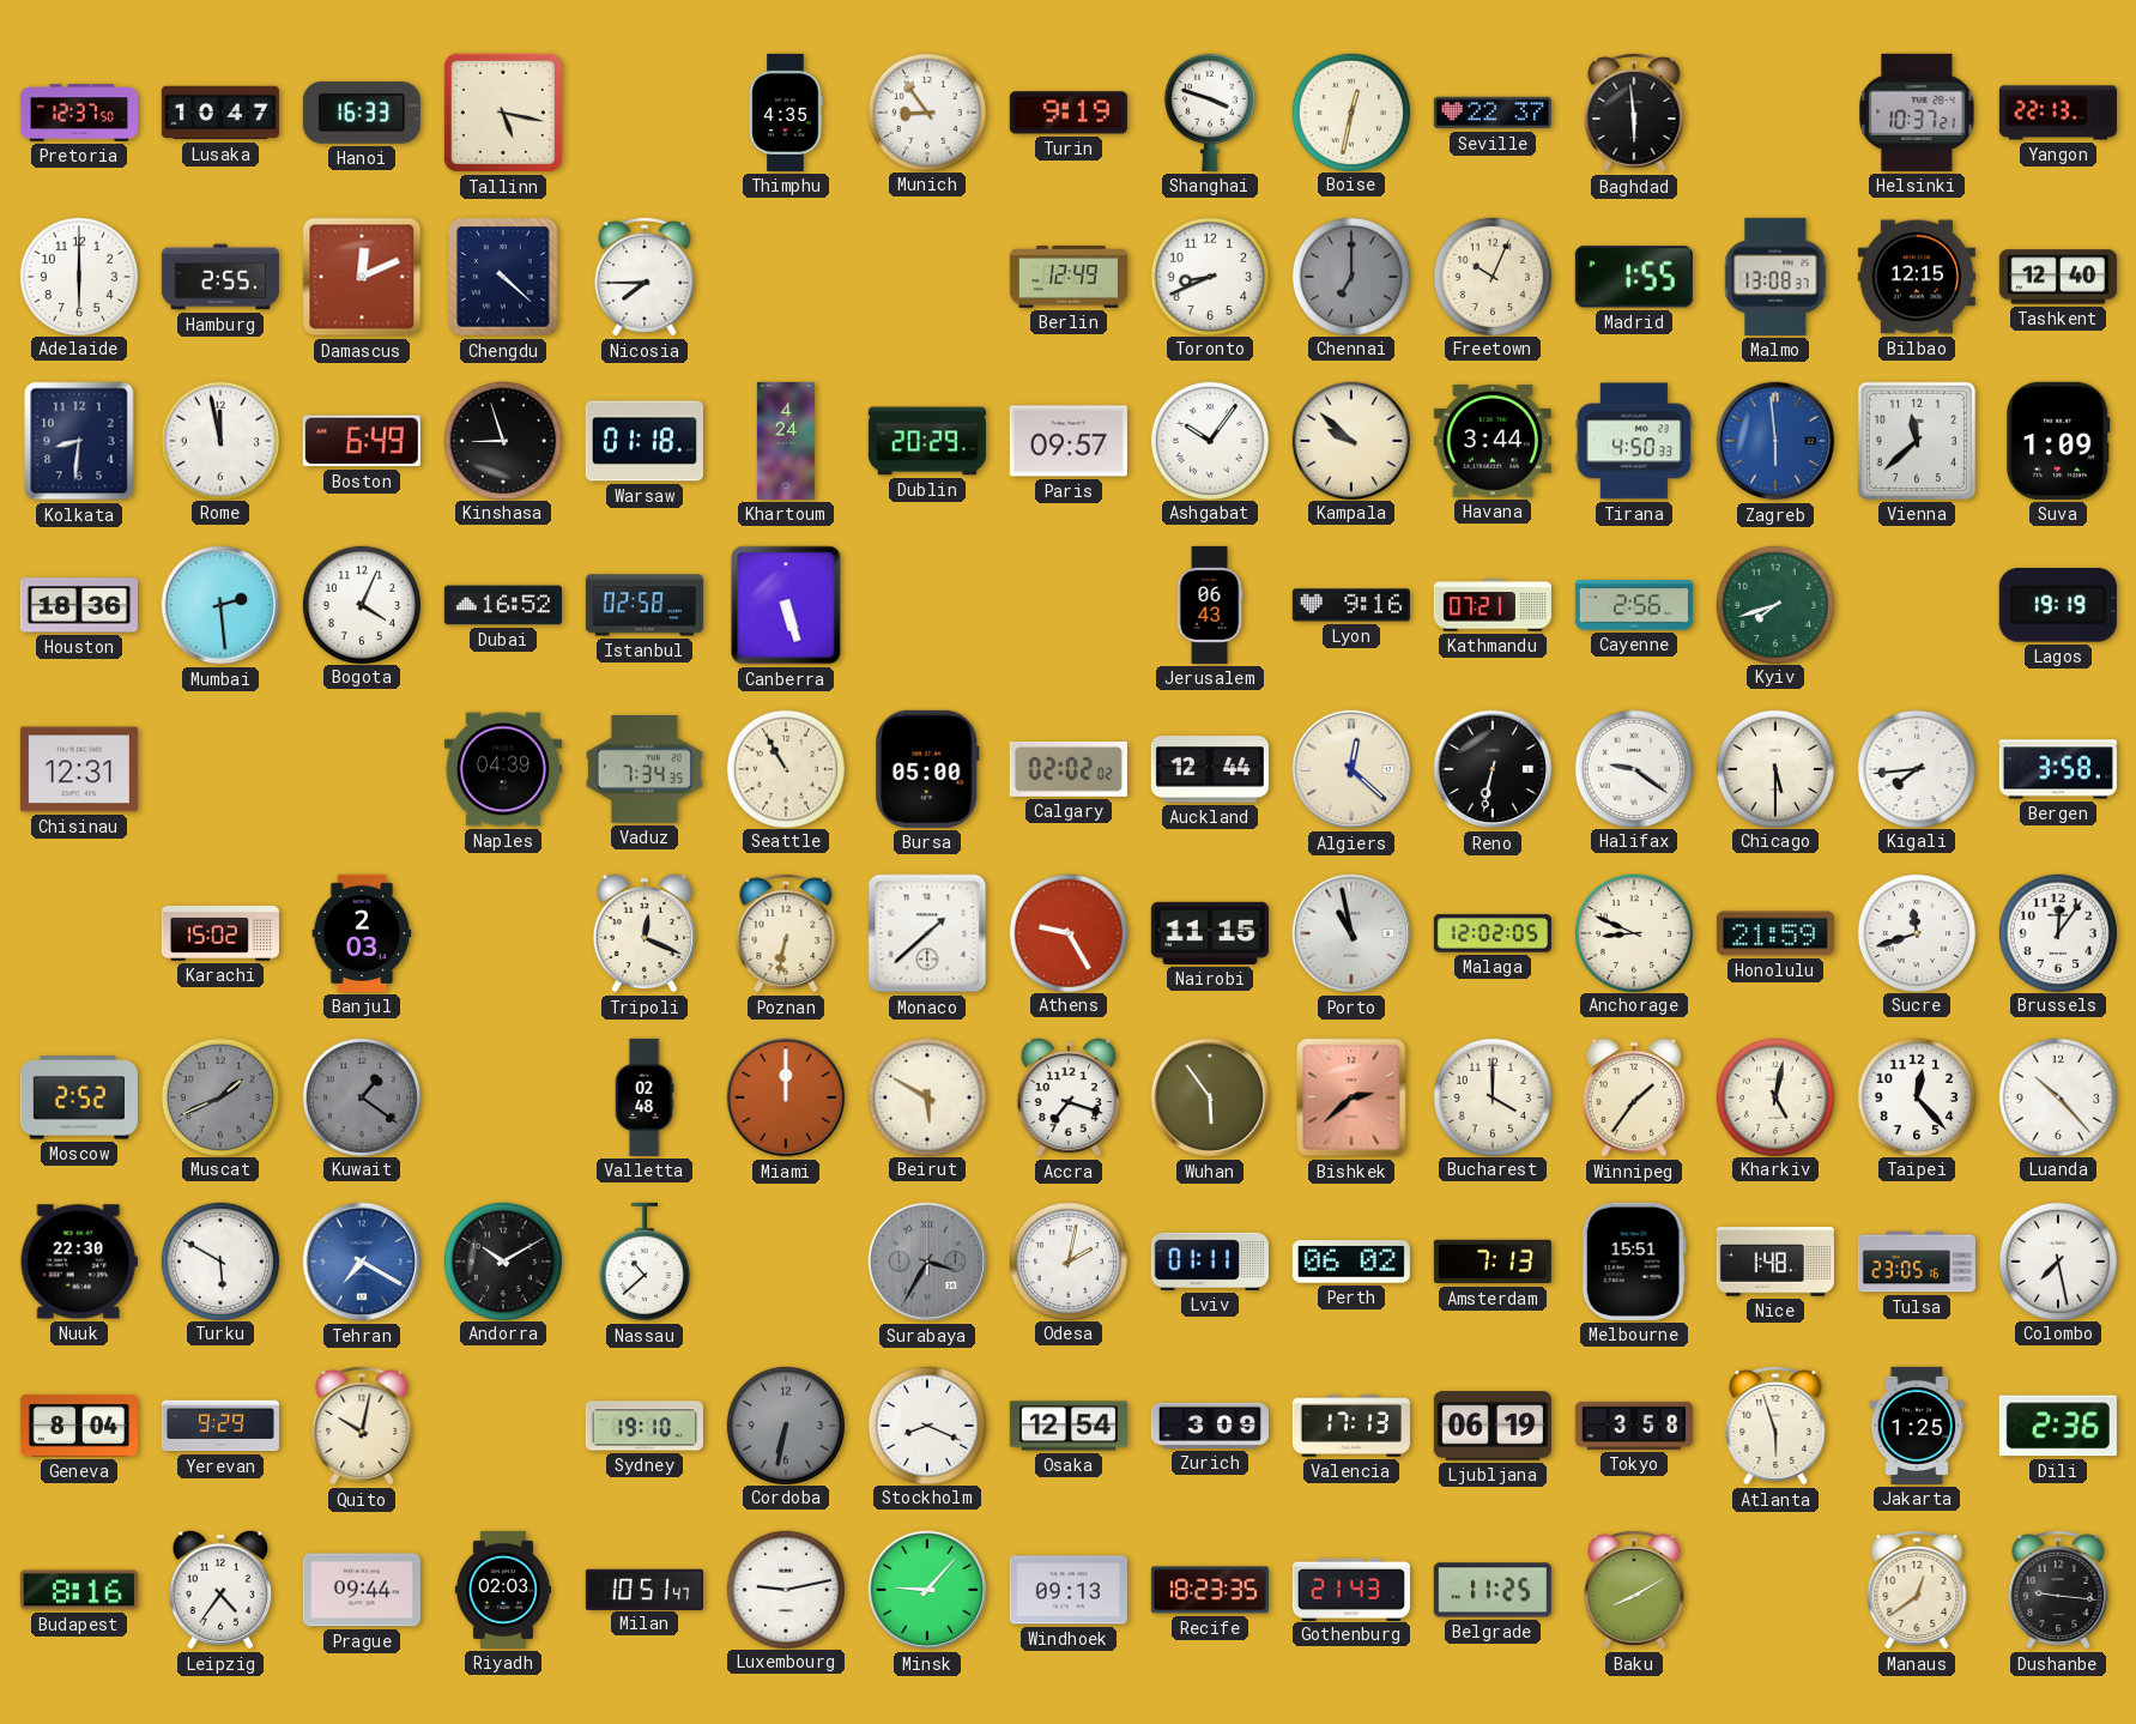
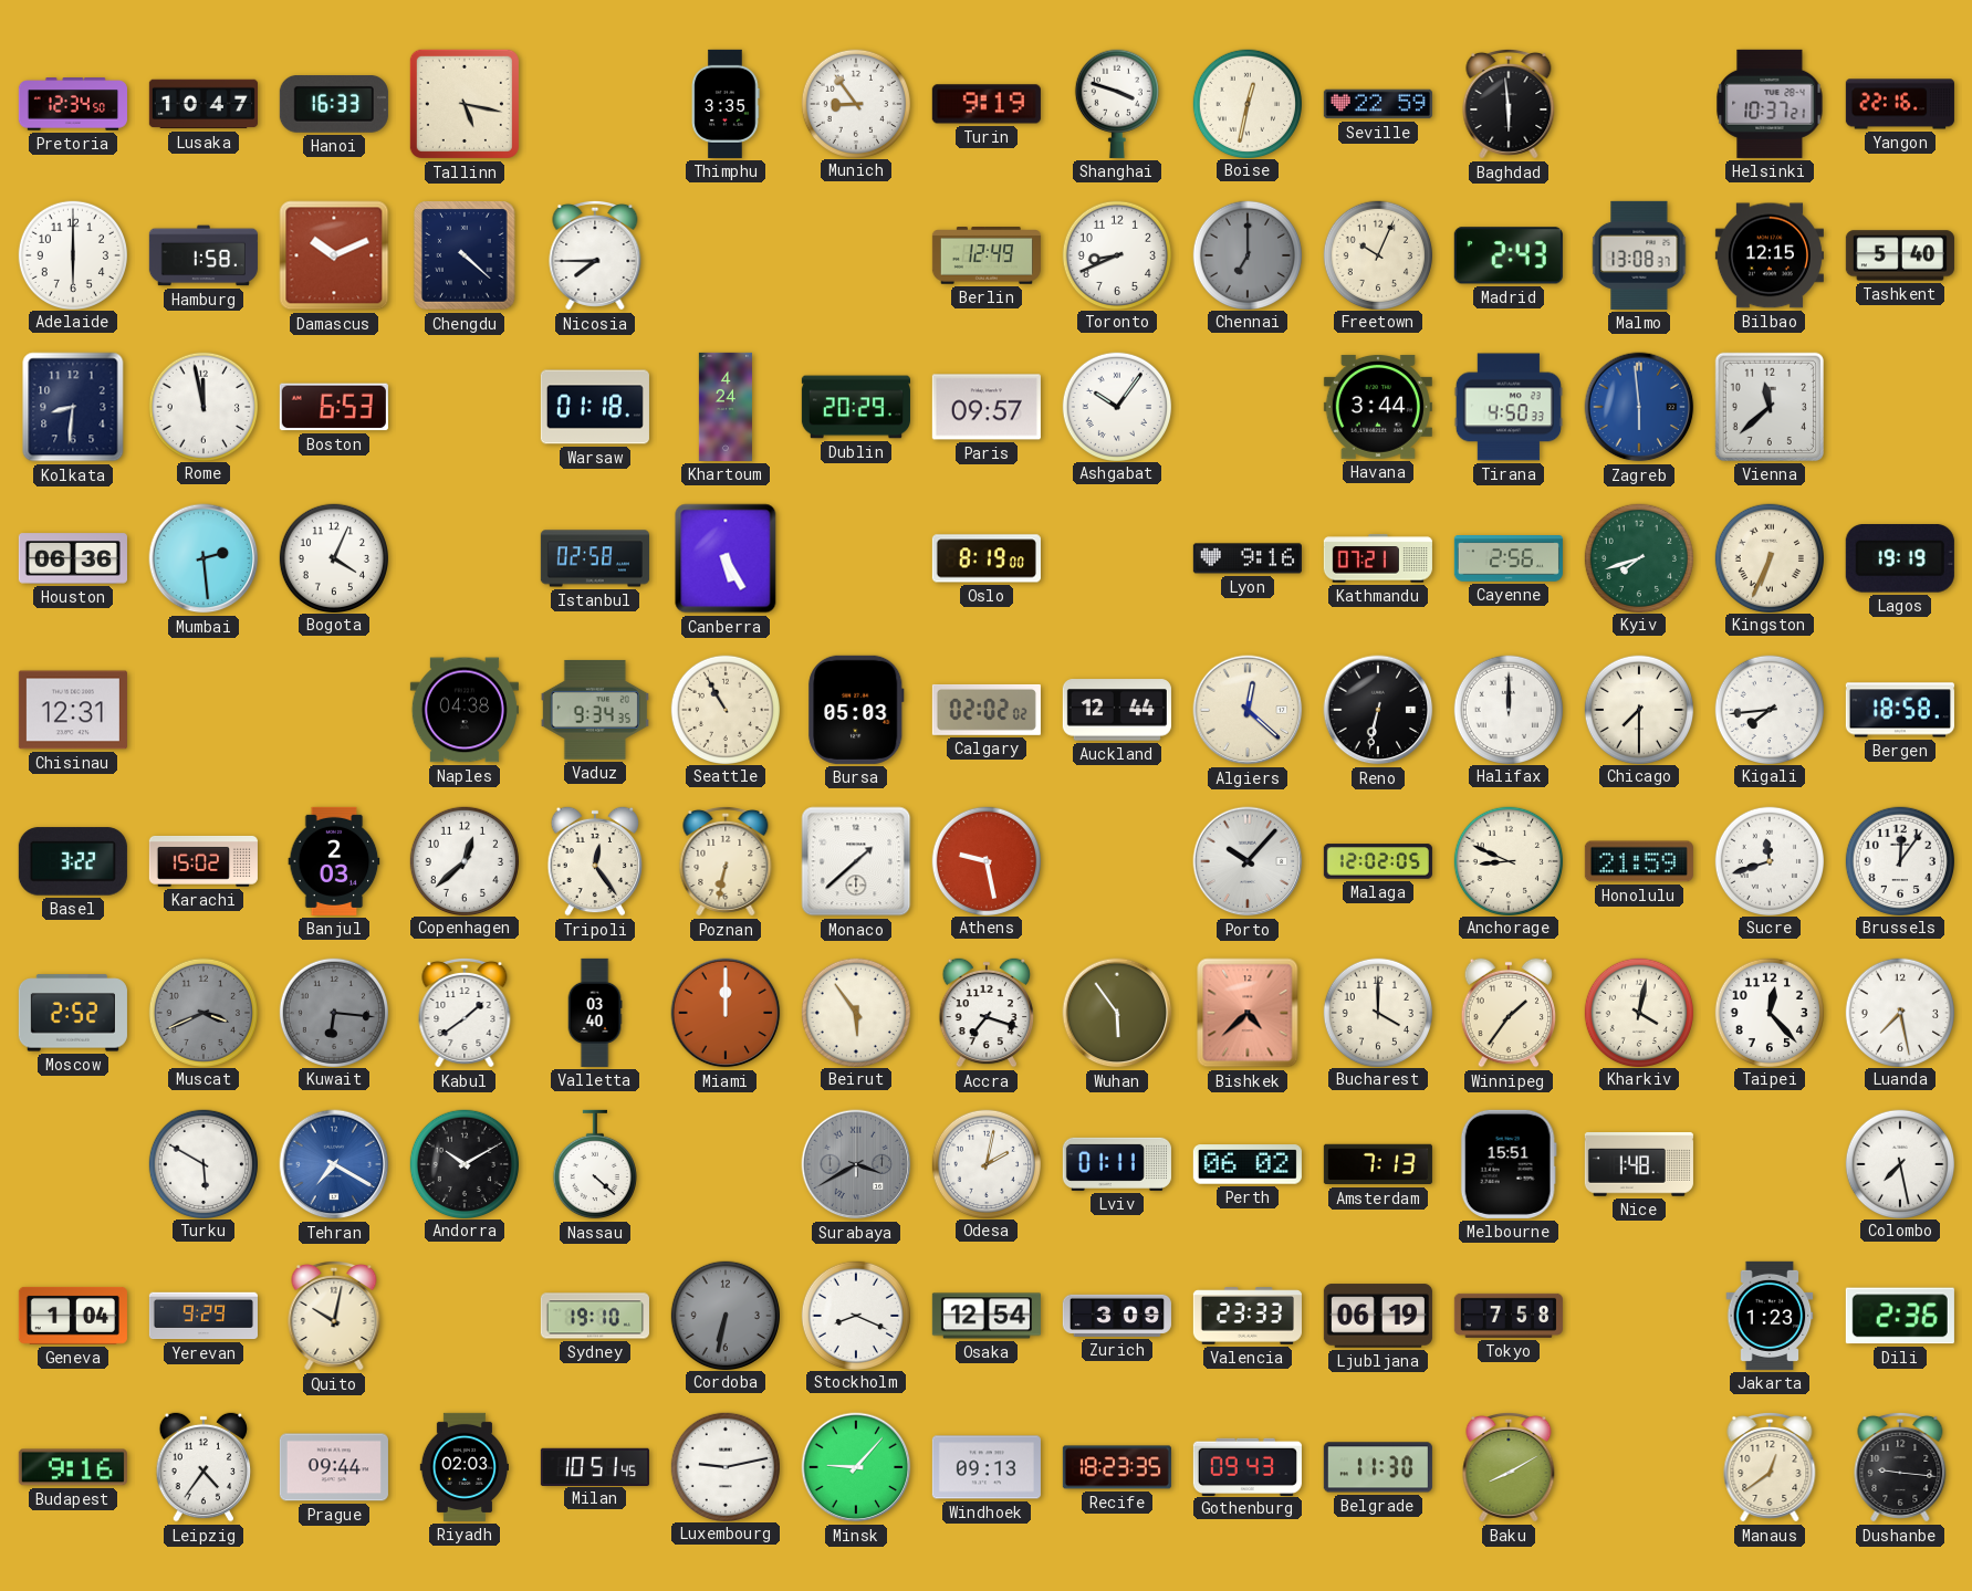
Pretoria: 12:37 -> 12:34 (73, 104)
Thimphu: 4:35 -> 3:35 (726, 104)
Seville: 22:37 -> 22:59 (1378, 104)
Yangon: 22:13 -> 22:16 (1900, 104)
Hamburg: 2:55 -> 1:58 (204, 255)
Damascus: 12:11 -> 10:11 (334, 255)
Madrid: 1:55 -> 2:43 (1509, 255)
Tashkent: 12:40 -> 5:40 (1900, 255)
Boston: 6:49 -> 6:53 (334, 407)
Kinshasa: 8:57 -> none (502, 440)
Kampala: 9:52 -> none (1350, 440)
Suva: 1:09 -> none (2058, 441)
Houston: 18:36 -> 06:36 (73, 558)
Dubai: 16:52 -> none (503, 605)
Canberra: 5:27 -> 5:25 (726, 558)
Oslo: none -> 8:19 (987, 558)
Jerusalem: 06:43 -> none (1210, 605)
Kingston: none -> 6:34 (1768, 557)
Naples: 04:39 -> 04:38 (465, 710)
Vaduz: 7:34 -> 9:34 (595, 710)
Bursa: 05:00 -> 05:03 (856, 710)
Halifax: 9:21 -> 12:00 (1507, 709)
Chicago: 5:30 -> 7:30 (1638, 709)
Bergen: 3:58 -> 18:58 (1900, 710)
Basel: none -> 3:22 (73, 861)
Copenhagen: none -> 12:38 (463, 860)
Tripoli: 12:19 -> 12:24 (595, 861)
Athens: 9:25 -> 9:28 (985, 860)
Nairobi: 11:15 -> none (1210, 933)
Porto: 10:58 -> 10:07 (1248, 861)
Muscat: 1:41 -> 3:41 (202, 1012)
Kuwait: 1:21 -> 6:16 (333, 1012)
Kabul: none -> 1:39 (465, 1013)
Valletta: 02:48 -> 03:40 (595, 1013)
Beirut: 5:50 -> 5:54 (855, 1012)
Bishkek: 2:38 -> 4:38 (1248, 1013)
Kharkiv: 5:02 -> 4:02 (1638, 1012)
Luanda: 10:23 -> 7:28 (1899, 1012)
Nuuk: 22:30 -> none (79, 1262)
Nassau: 10:38 -> 4:22 (595, 1164)
Surabaya: 3:35 -> 3:40 (856, 1164)
Tulsa: 23:05 -> none (1917, 1262)
Geneva: 8:04 -> 1:04 (73, 1316)
Valencia: 17:13 -> 23:33 (1248, 1316)
Tokyo: 3:58 -> 7:58 (1509, 1316)
Atlanta: 5:57 -> none (1775, 1426)
Jakarta: 1:25 -> 1:23 (1770, 1316)
Budapest: 8:16 -> 9:16 (73, 1467)
Milan: 10:51:47 -> 10:51:45 (595, 1466)
Gothenburg: 21:43 -> 09:43 (1248, 1466)
Belgrade: 11:25 -> 11:30 (1378, 1467)
